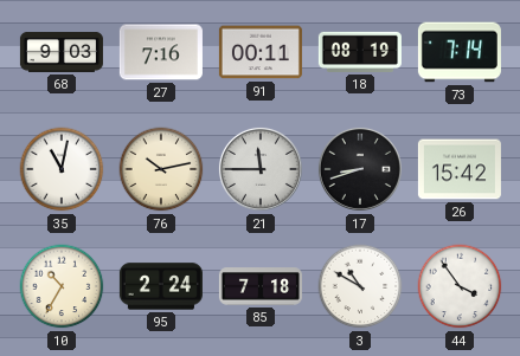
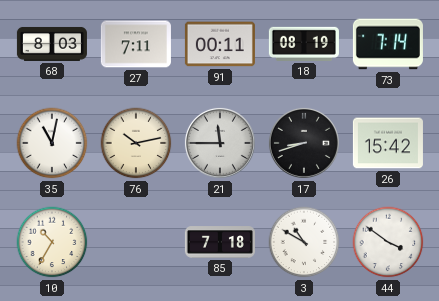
68: 9:03 -> 8:03 (52, 44)
27: 7:16 -> 7:11 (136, 44)
95: 2:24 -> none (161, 286)
44: 3:54 -> 3:51 (388, 242)
